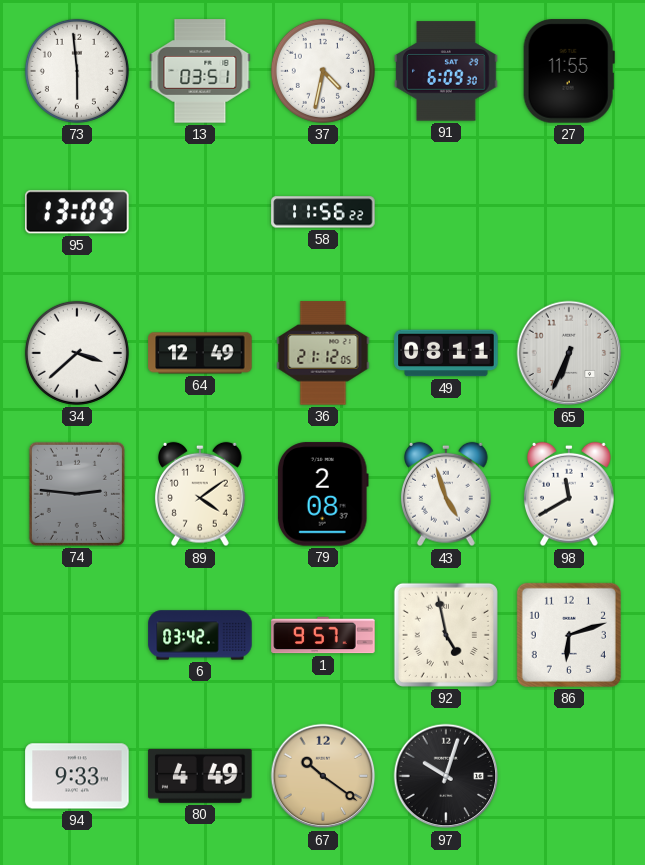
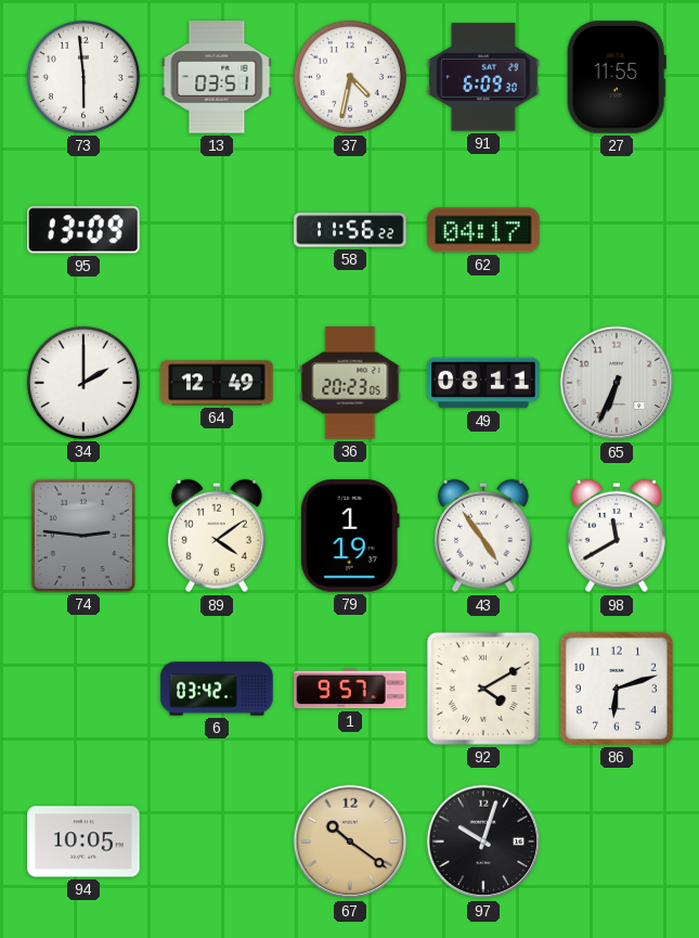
62: none -> 04:17 (483, 230)
34: 3:38 -> 2:00 (83, 383)
36: 21:12 -> 20:23 (350, 383)
79: 2:08 -> 1:19 (350, 536)
43: 4:57 -> 4:54 (483, 536)
92: 4:58 -> 4:10 (483, 689)
94: 9:33 -> 10:05 (83, 841)
80: 4:49 -> none (200, 776)
